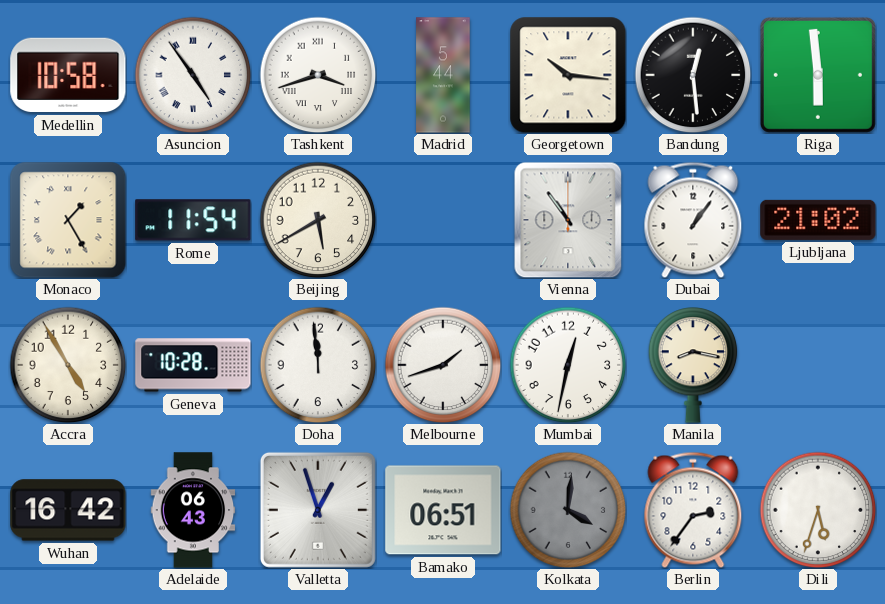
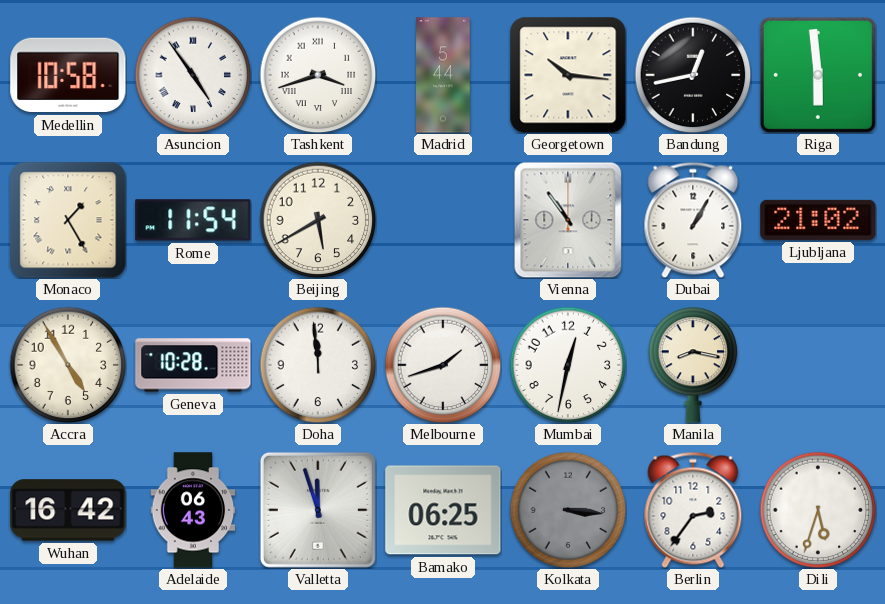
Bandung: 12:29 -> 12:43 (693, 75)
Dubai: 1:06 -> 1:05 (693, 220)
Valletta: 12:57 -> 11:57 (318, 510)
Bamako: 06:51 -> 06:25 (443, 510)
Kolkata: 4:01 -> 3:16 (568, 510)
